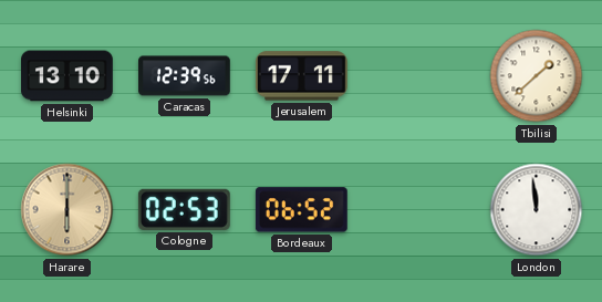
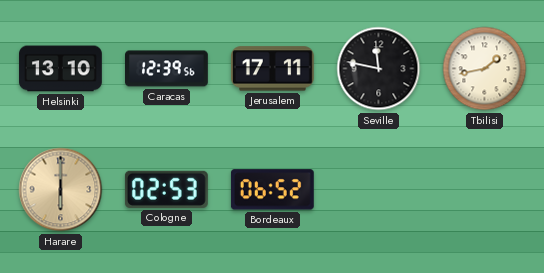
Seville: none -> 11:47 (379, 69)
Tbilisi: 1:38 -> 1:43 (485, 69)
London: 11:59 -> none (537, 210)
